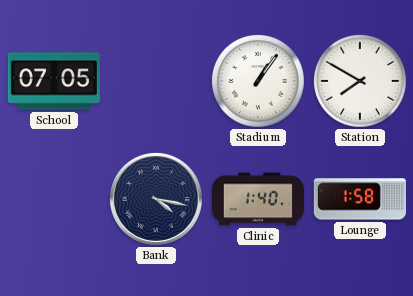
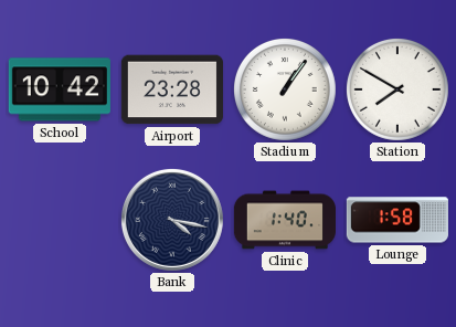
School: 07:05 -> 10:42 (60, 89)
Airport: none -> 23:28 (172, 89)
